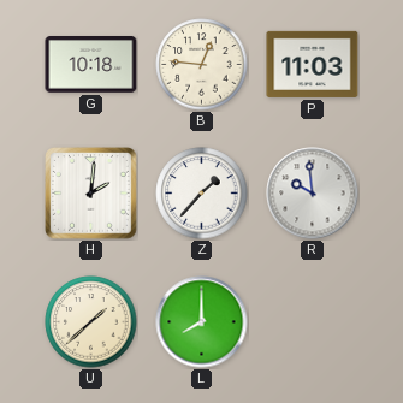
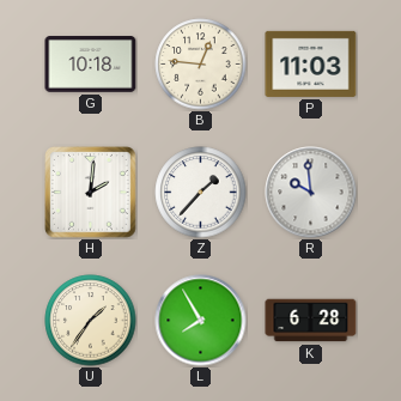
U: 1:38 -> 1:36 (91, 321)
L: 8:00 -> 7:55 (201, 321)
K: none -> 6:28 (311, 321)
